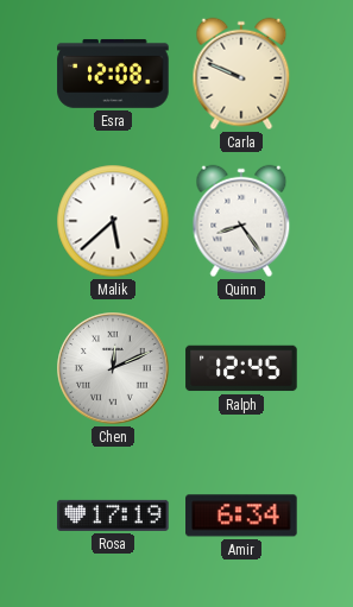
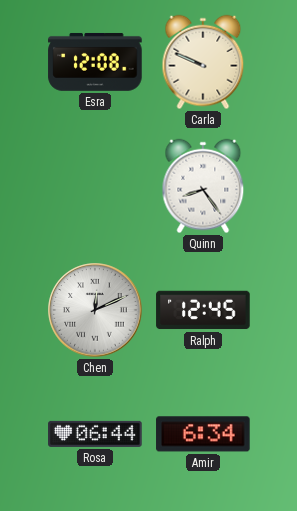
Malik: 5:38 -> none (113, 221)
Rosa: 17:19 -> 06:44 (95, 434)
